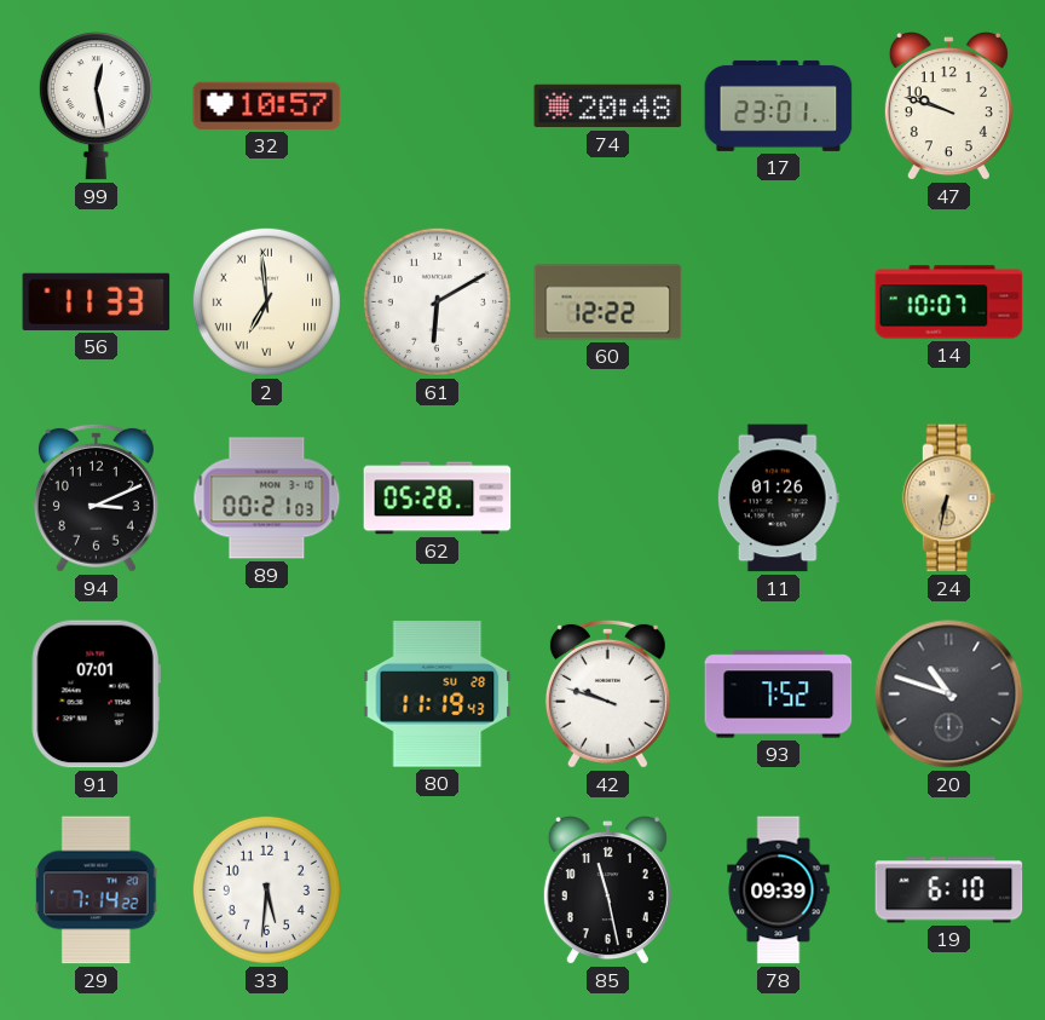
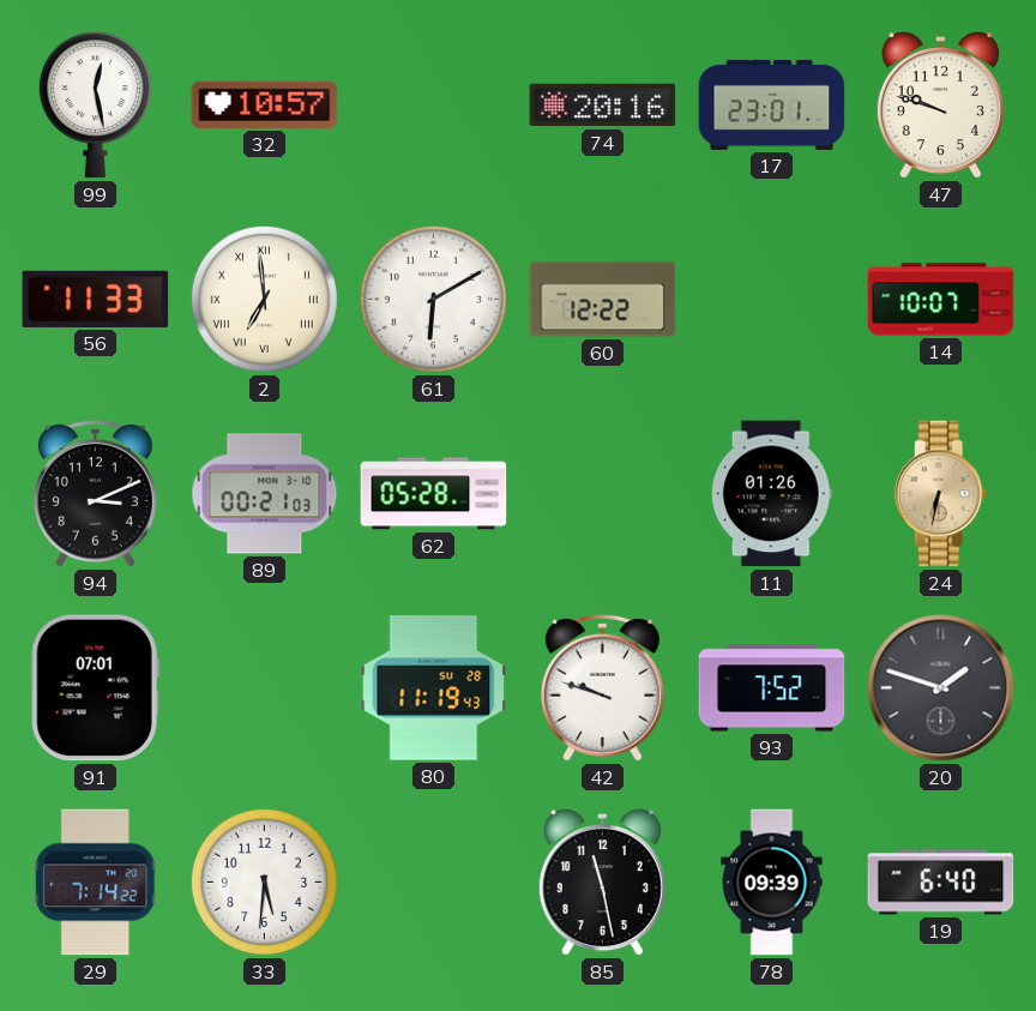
74: 20:48 -> 20:16 (603, 106)
20: 10:48 -> 1:48 (941, 688)
19: 6:10 -> 6:40 (941, 883)
